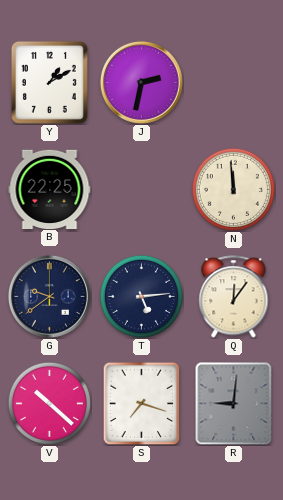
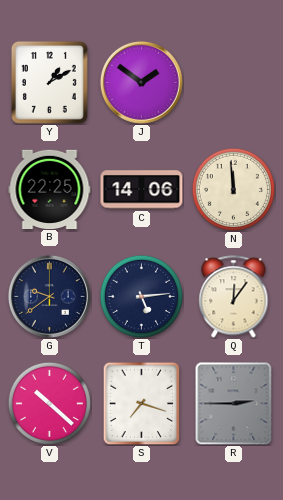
J: 2:32 -> 1:51 (141, 82)
C: none -> 14:06 (142, 190)
R: 9:01 -> 2:45 (234, 403)
